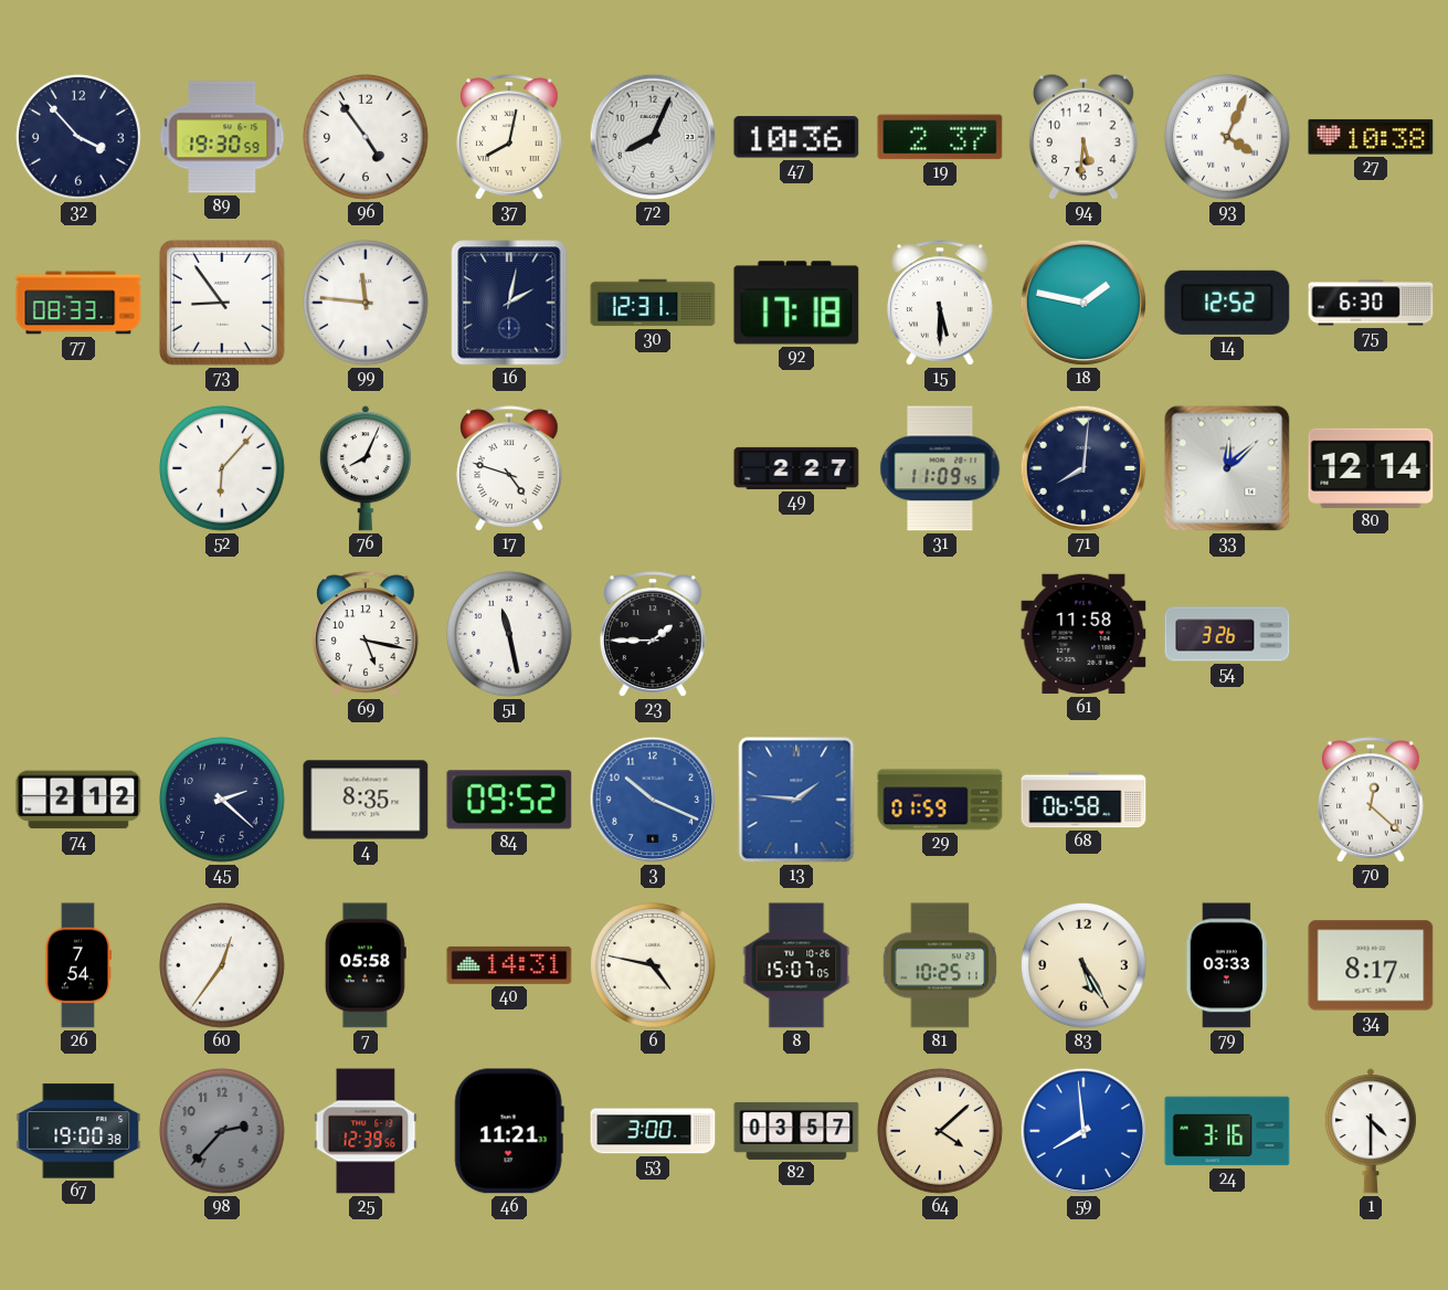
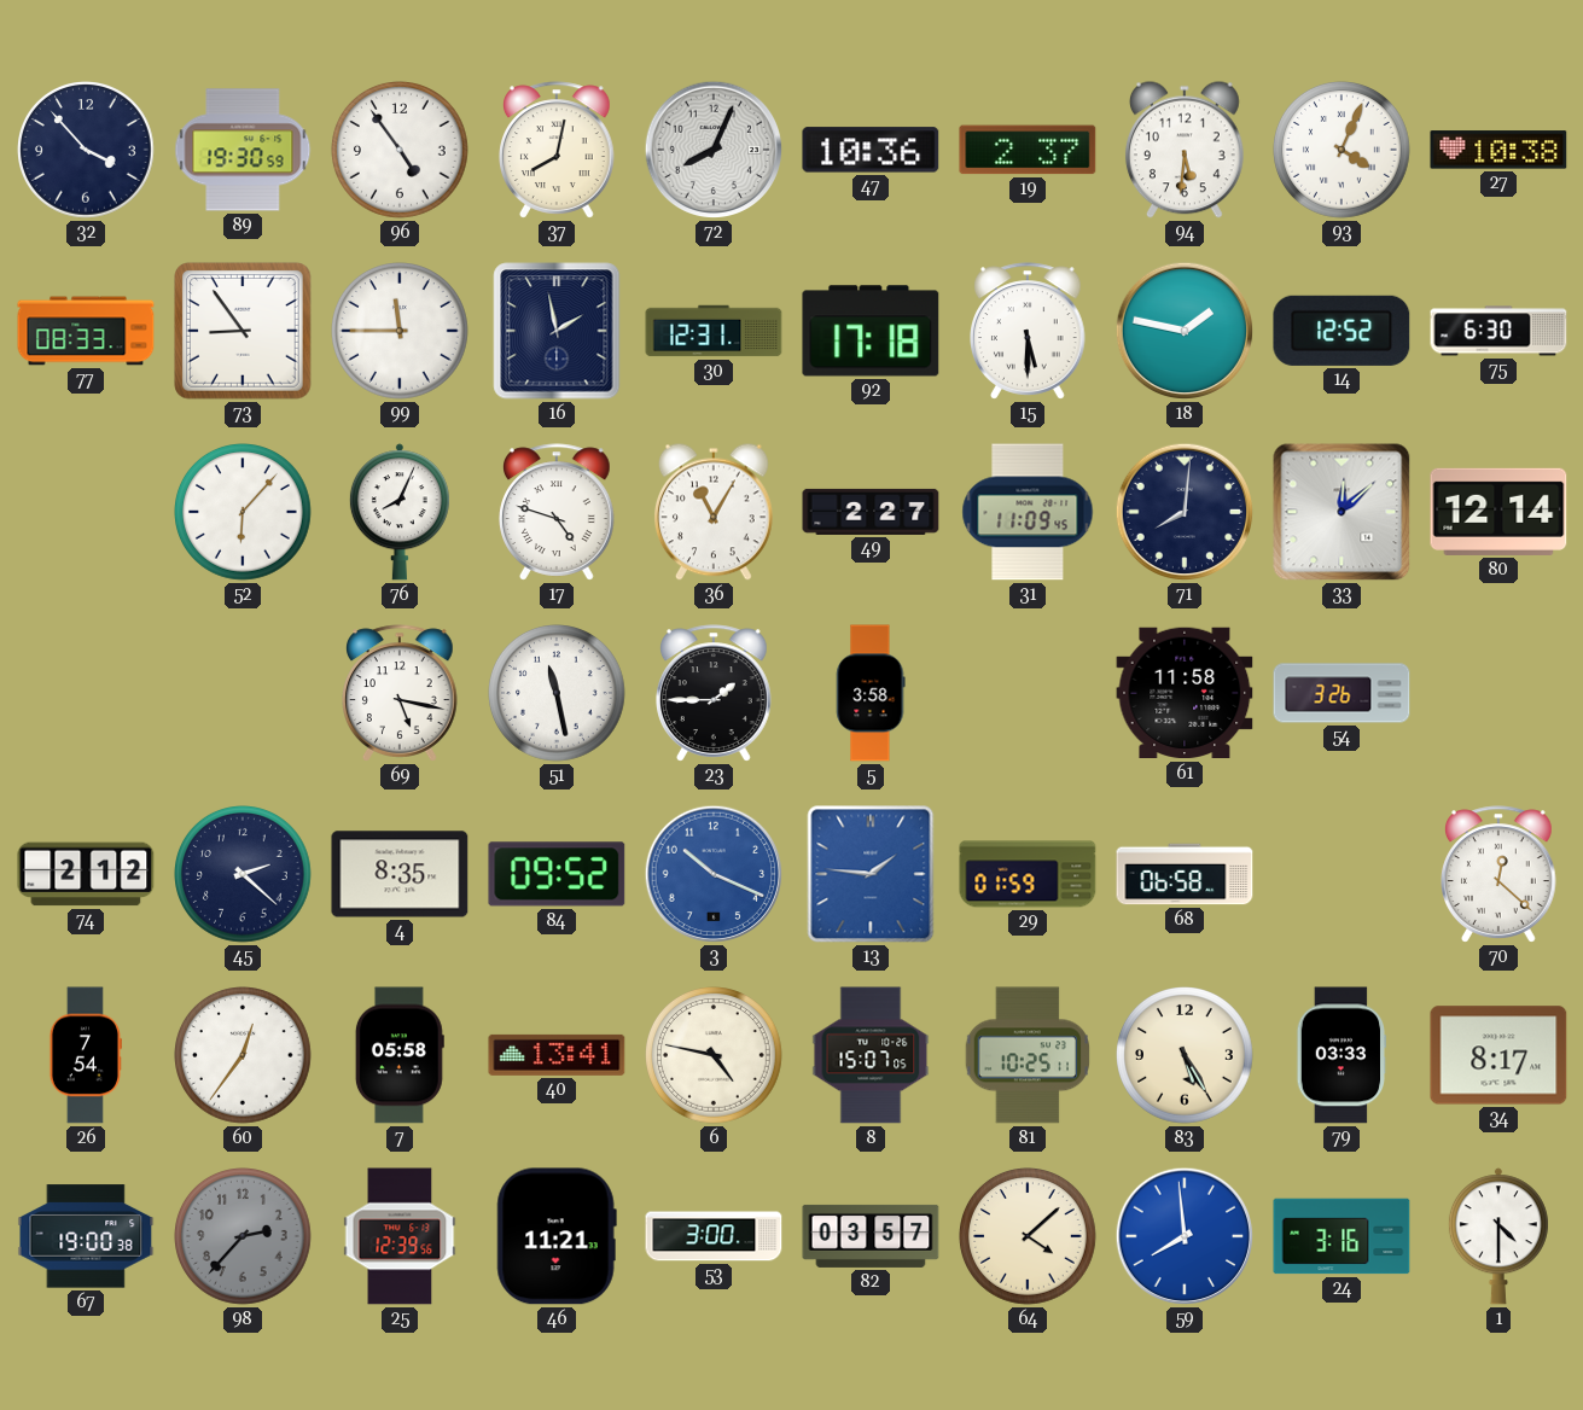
99: 11:46 -> 11:45 (401, 332)
16: 2:02 -> 1:58 (557, 331)
36: none -> 11:05 (714, 512)
5: none -> 3:58 (871, 693)
40: 14:31 -> 13:41 (557, 1055)
